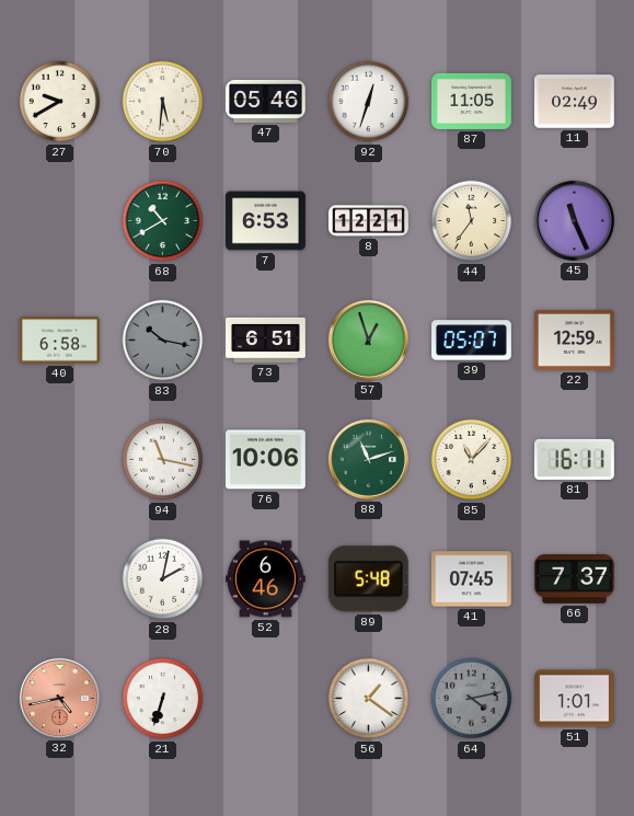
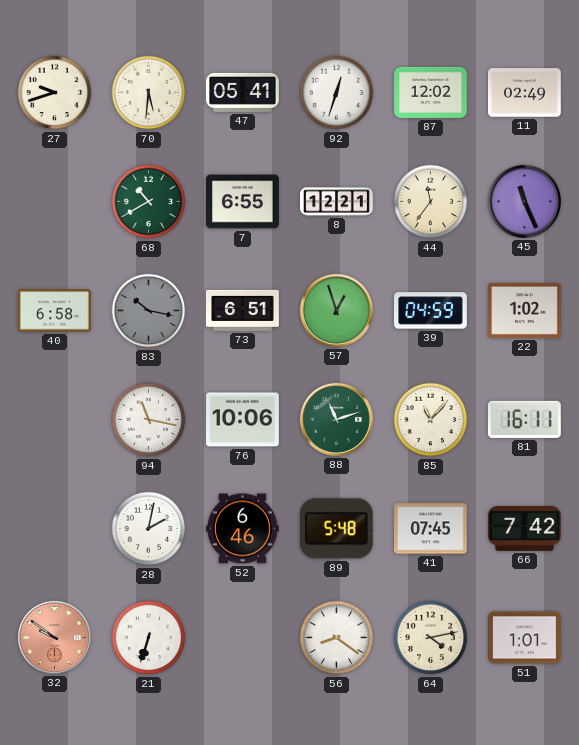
27: 9:40 -> 9:42 (55, 93)
47: 05:46 -> 05:41 (243, 92)
87: 11:05 -> 12:02 (431, 92)
7: 6:53 -> 6:55 (243, 202)
39: 05:07 -> 04:59 (431, 311)
22: 12:59 -> 1:02 (525, 310)
66: 7:37 -> 7:42 (525, 529)
32: 4:43 -> 9:51 (54, 637)
56: 1:21 -> 8:21 (337, 638)
64 dial: grey -> cream (431, 638)
